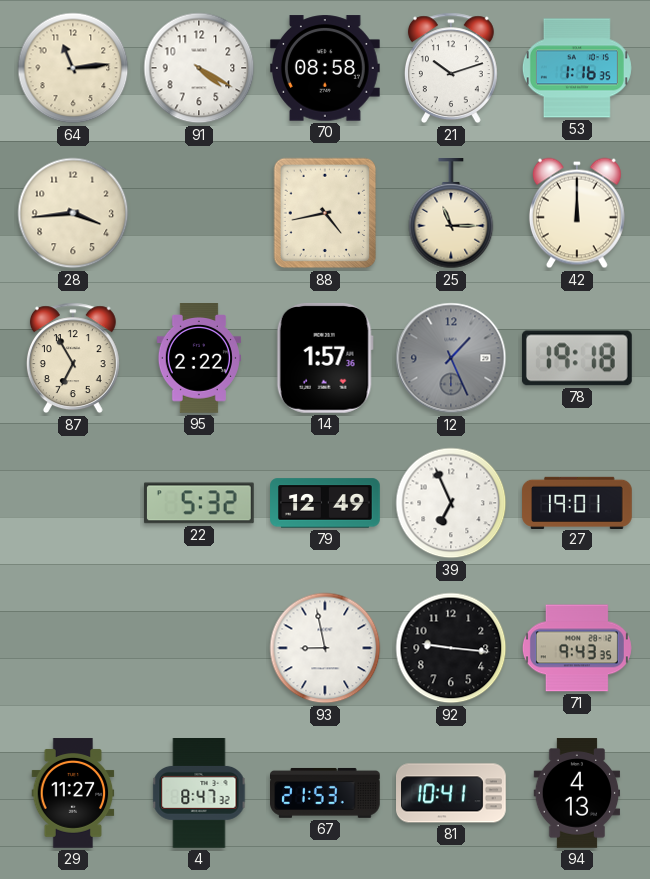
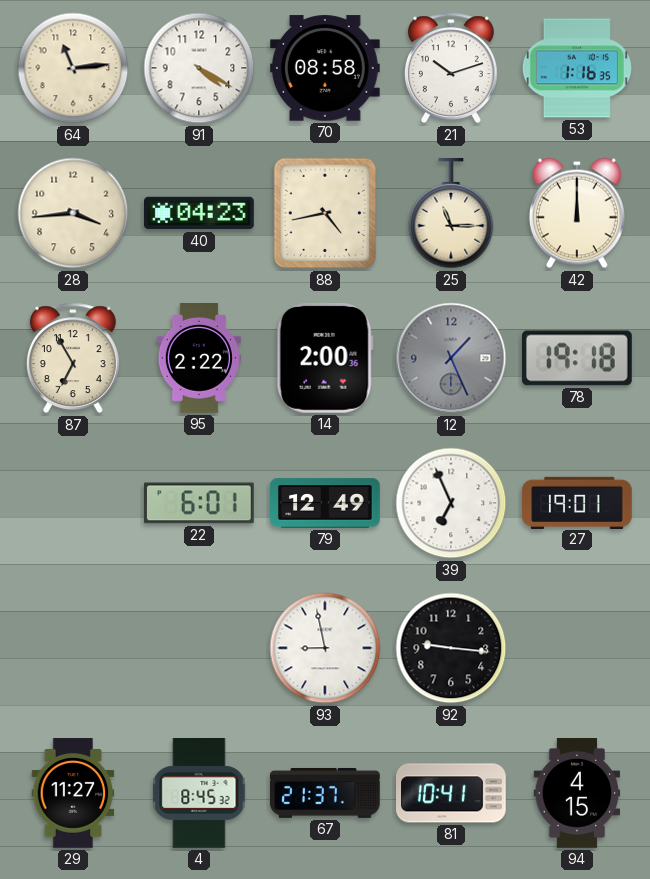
40: none -> 04:23 (200, 213)
14: 1:57 -> 2:00 (325, 358)
22: 5:32 -> 6:01 (199, 503)
71: 9:43 -> none (577, 648)
4: 8:47 -> 8:45 (199, 794)
67: 21:53 -> 21:37 (326, 793)
94: 4:13 -> 4:15 (577, 793)
